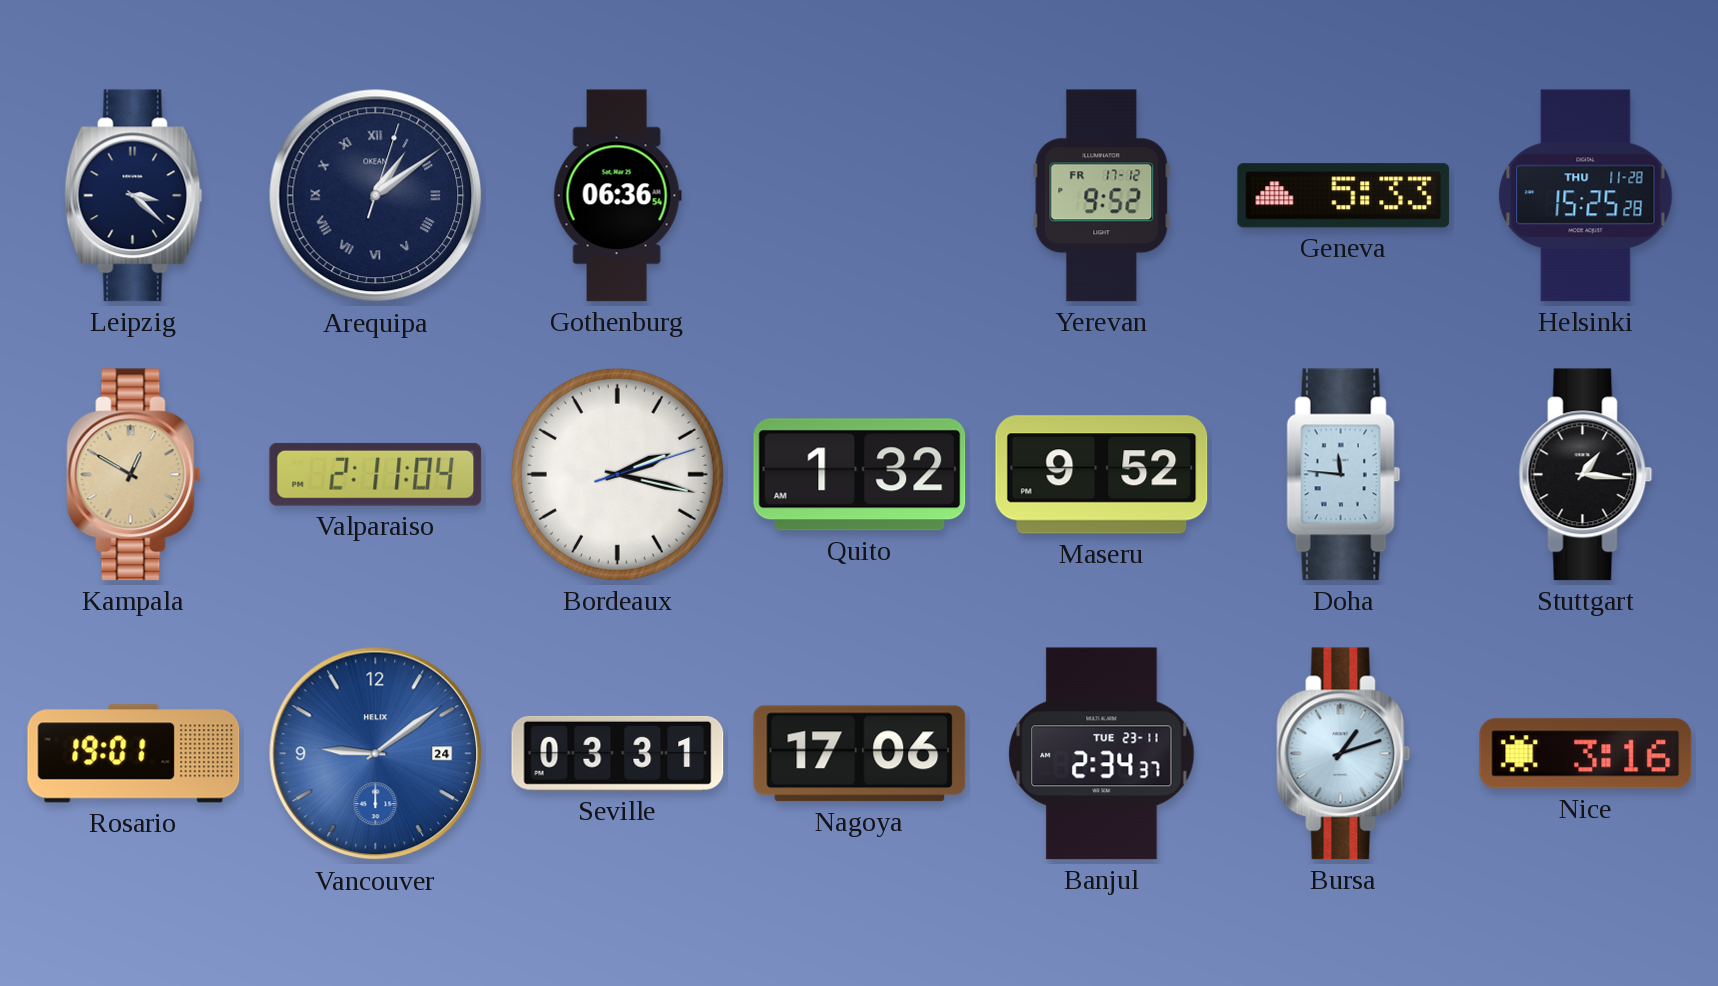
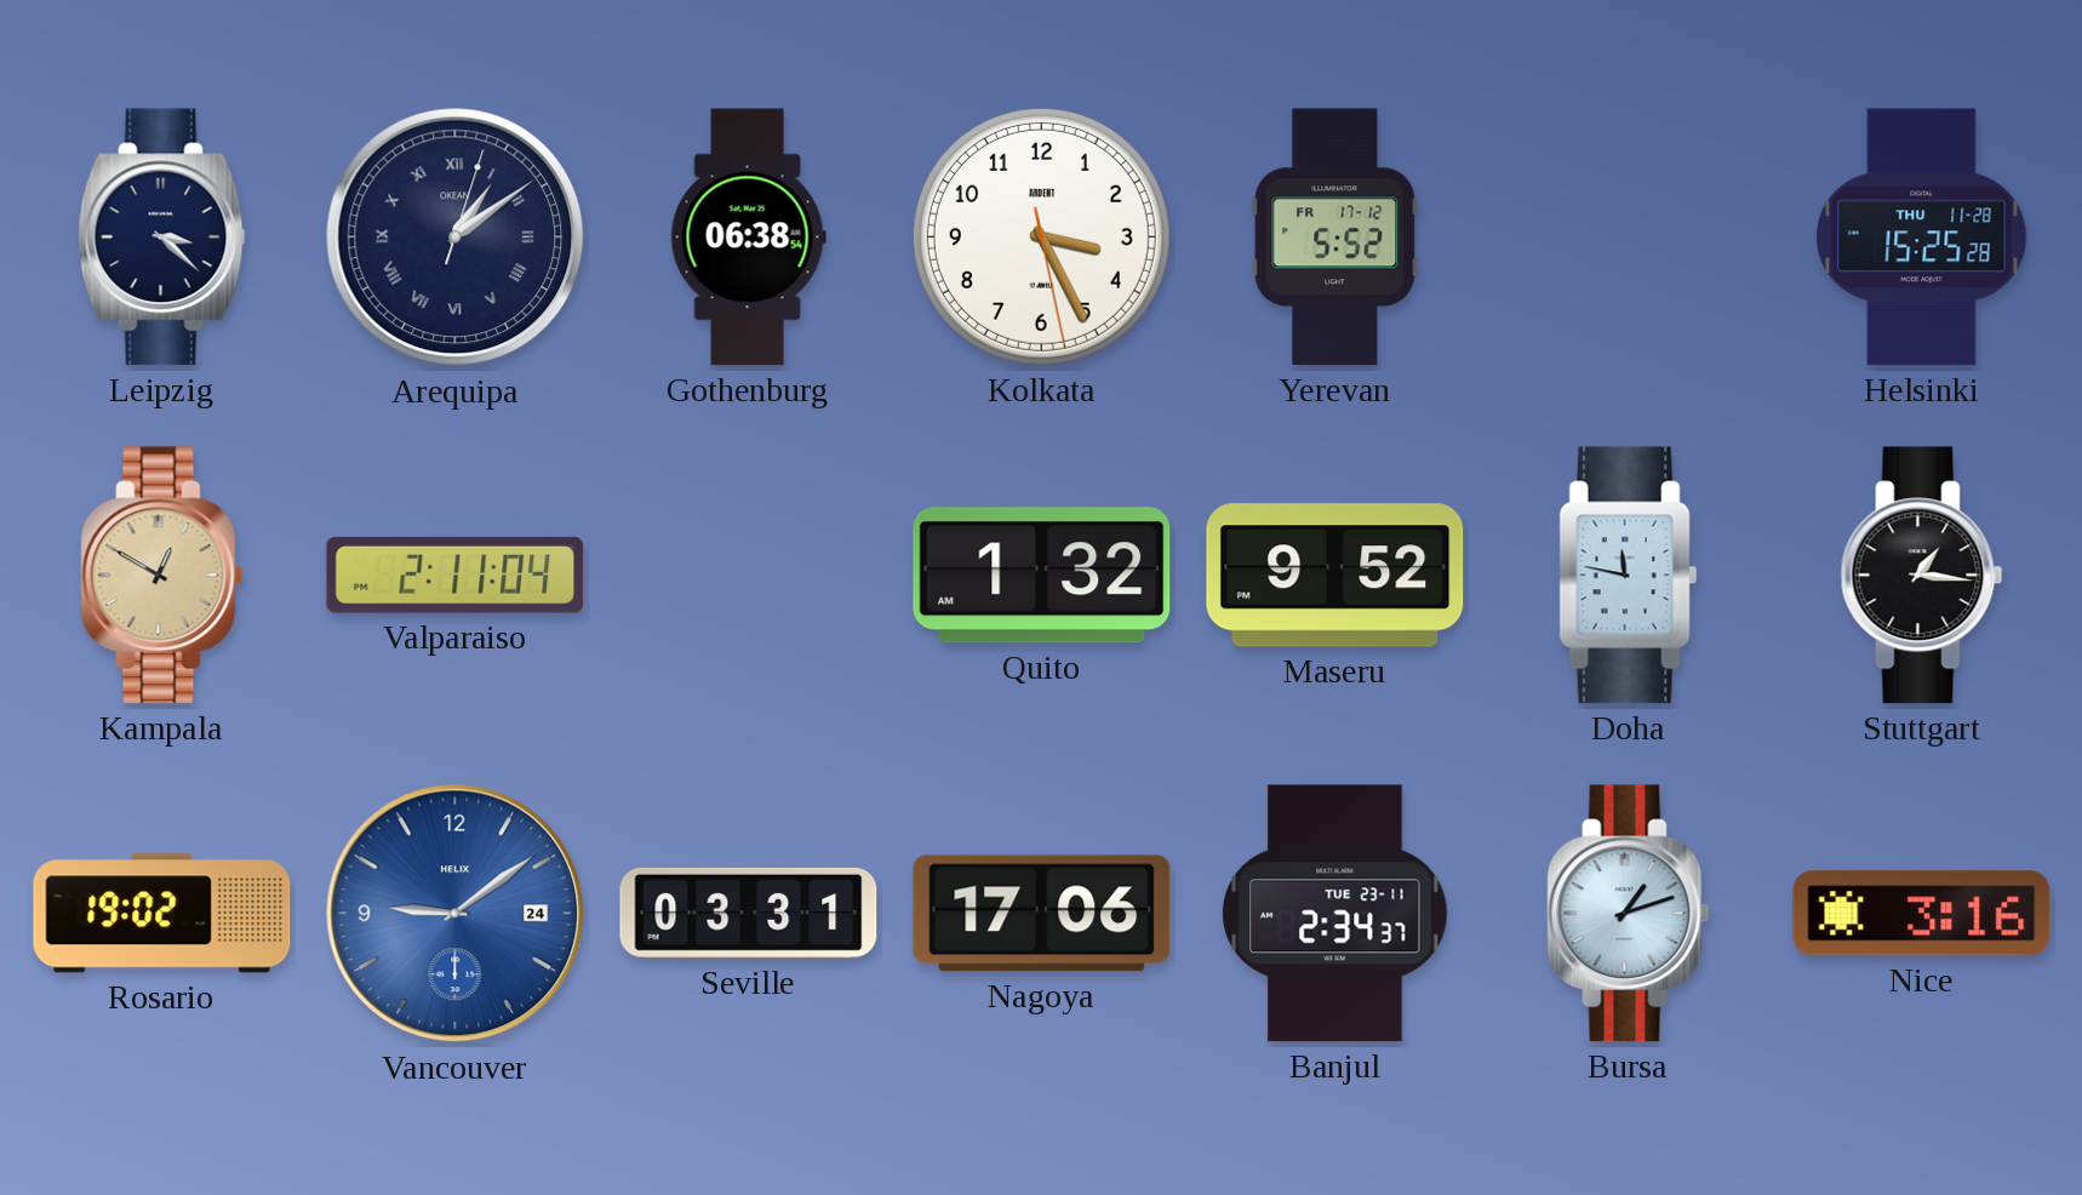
Gothenburg: 06:36 -> 06:38 (748, 238)
Kolkata: none -> 3:25 (1041, 236)
Yerevan: 9:52 -> 5:52 (1335, 238)
Geneva: 5:33 -> none (1344, 196)
Bordeaux: 2:17 -> none (617, 474)
Doha: 11:46 -> 11:47 (1629, 576)
Rosario: 19:01 -> 19:02 (162, 914)
